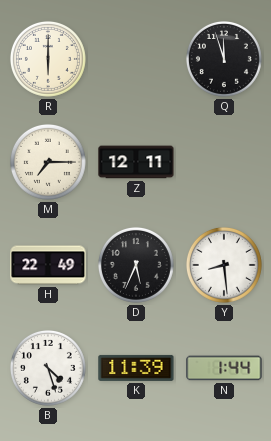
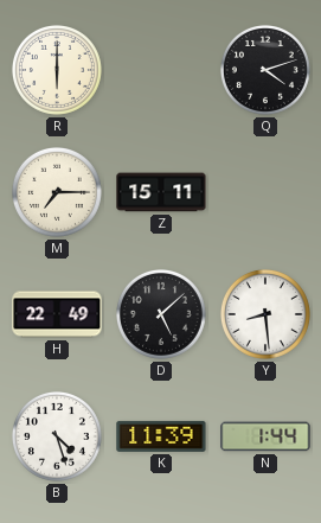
Q: 11:57 -> 4:12 (265, 70)
Z: 12:11 -> 15:11 (161, 192)
D: 5:34 -> 5:08 (161, 314)
